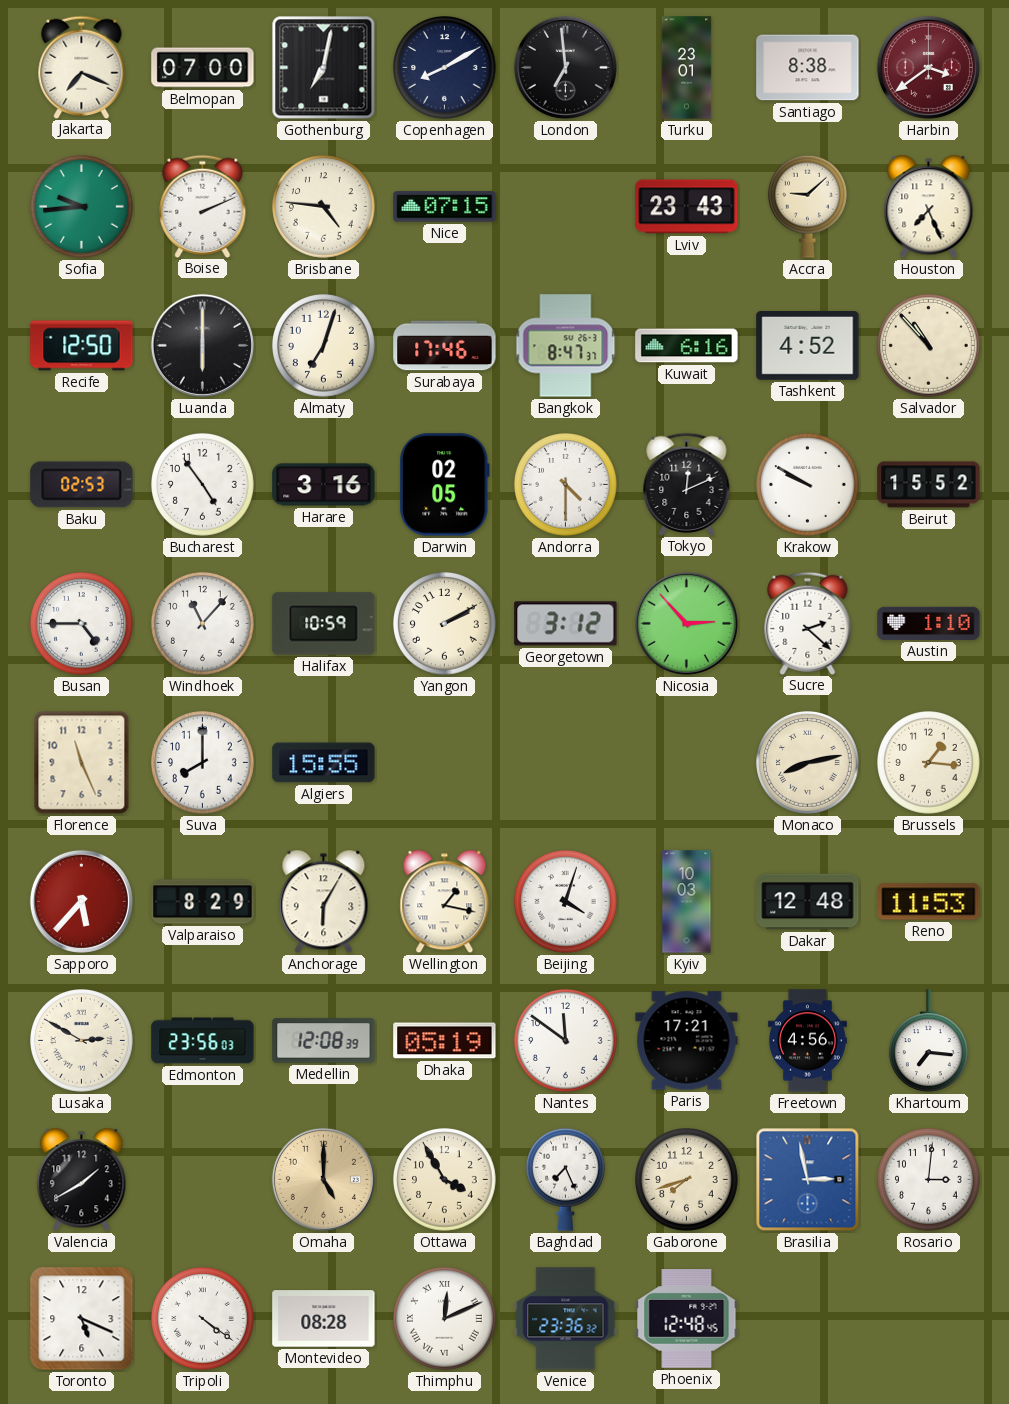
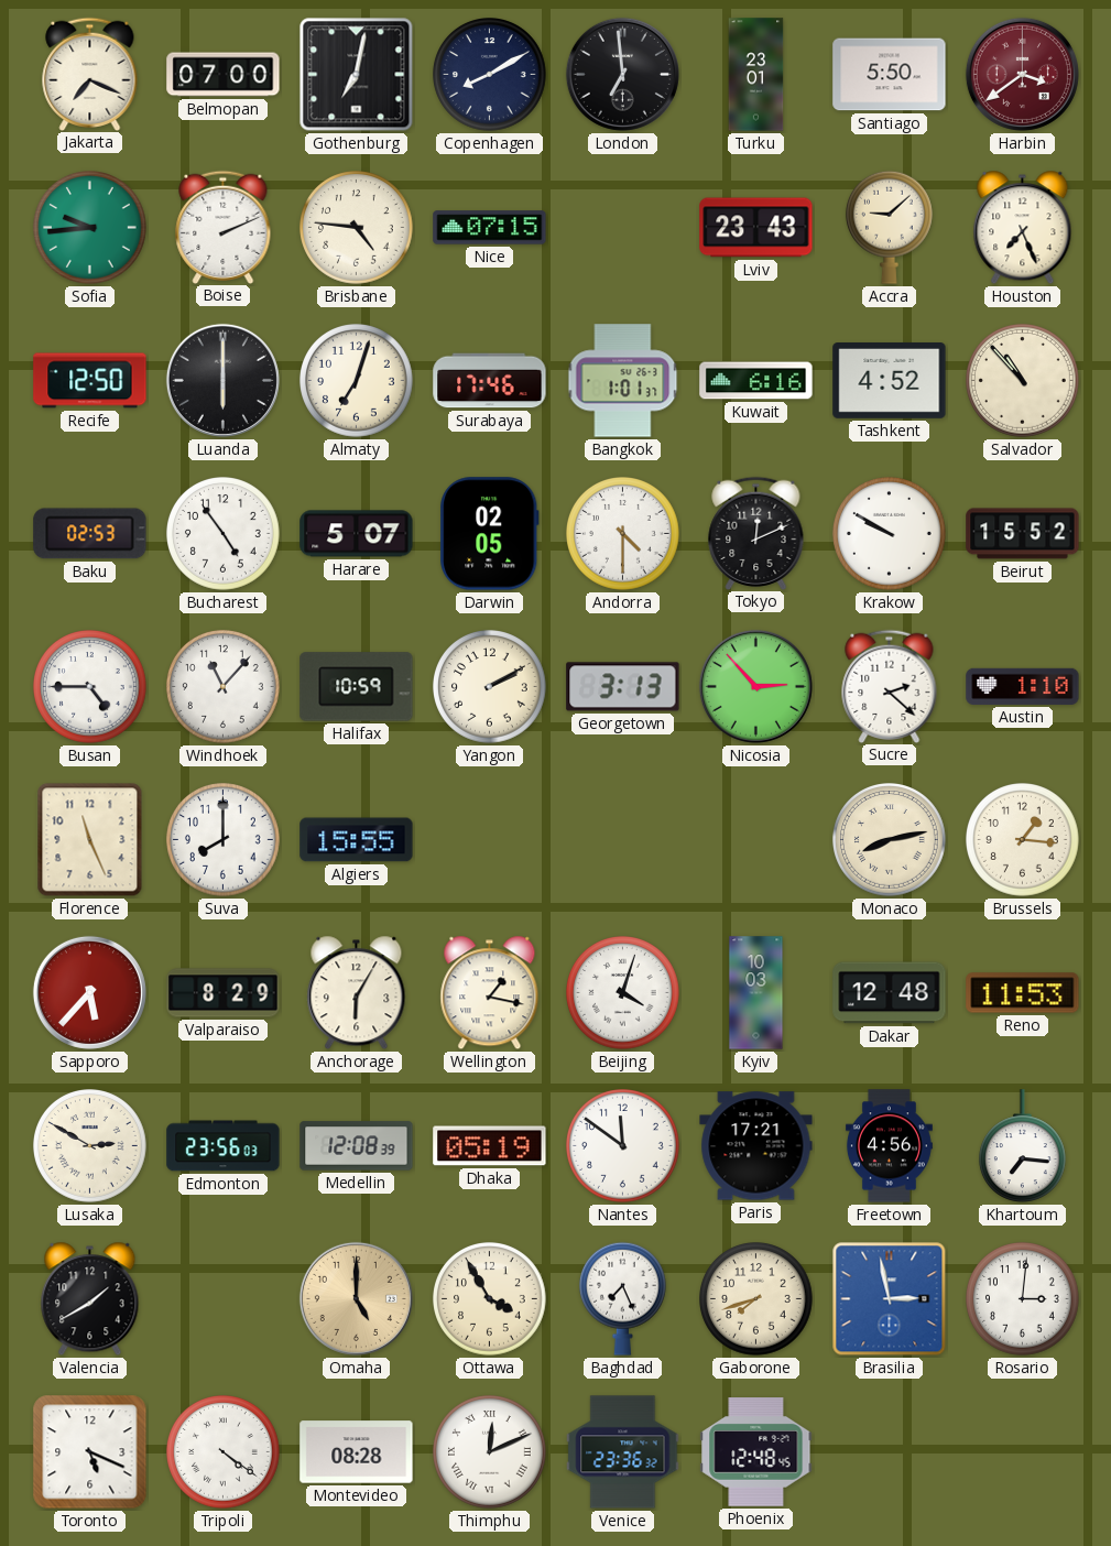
Santiago: 8:38 -> 5:50 (890, 75)
Bangkok: 8:47 -> 1:01 (623, 381)
Harare: 3:16 -> 5:07 (357, 534)
Georgetown: 3:12 -> 3:13 (623, 687)
